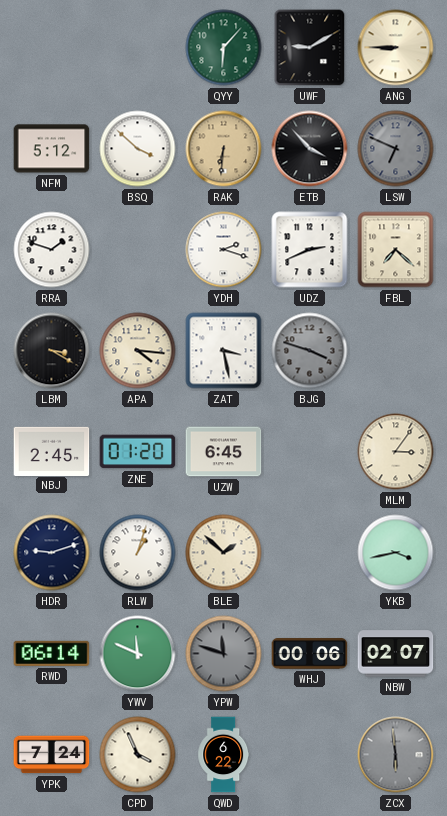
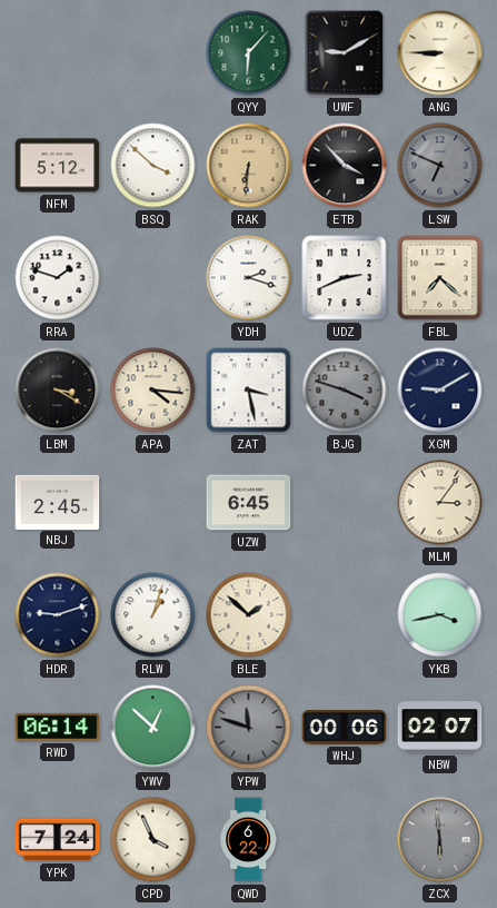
XGM: none -> 9:10 (440, 391)
ZNE: 01:20 -> none (138, 452)
YWV: 11:49 -> 12:52 (153, 728)
